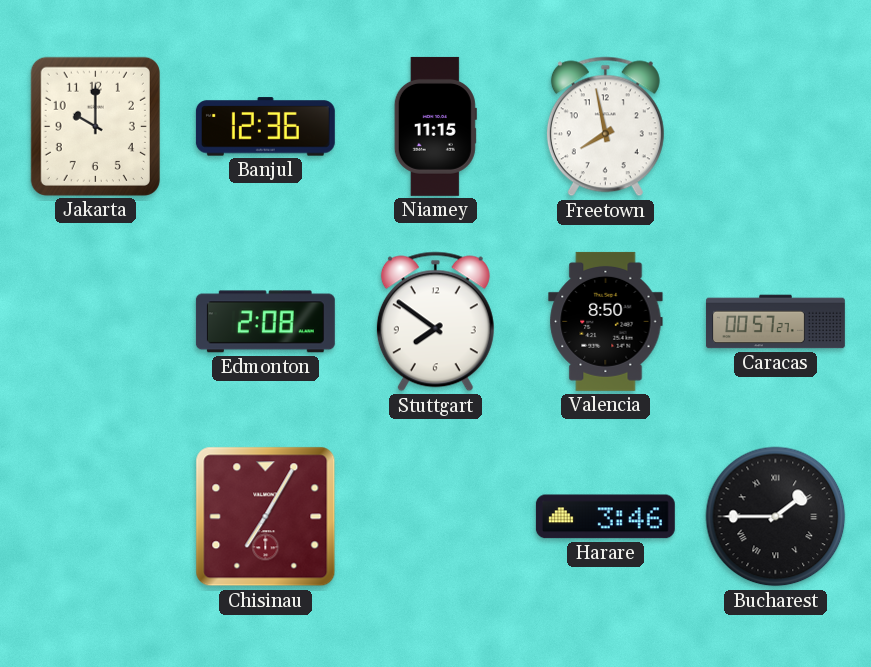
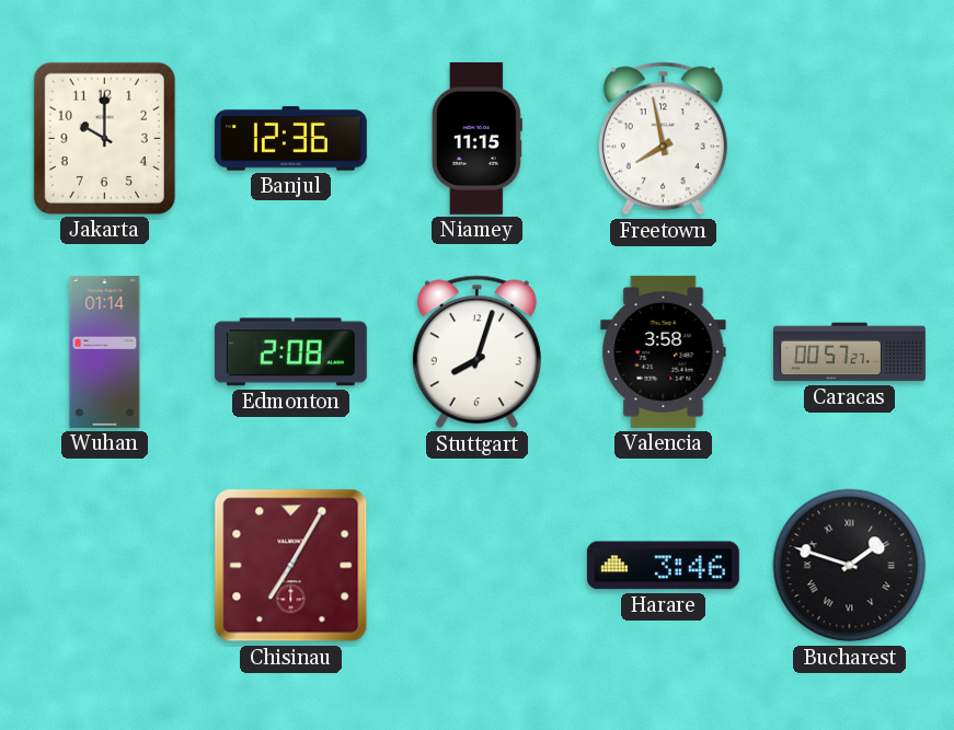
Wuhan: none -> 01:14 (105, 351)
Stuttgart: 7:51 -> 8:03 (476, 352)
Valencia: 8:50 -> 3:58 (664, 351)
Bucharest: 1:45 -> 1:48 (850, 566)
